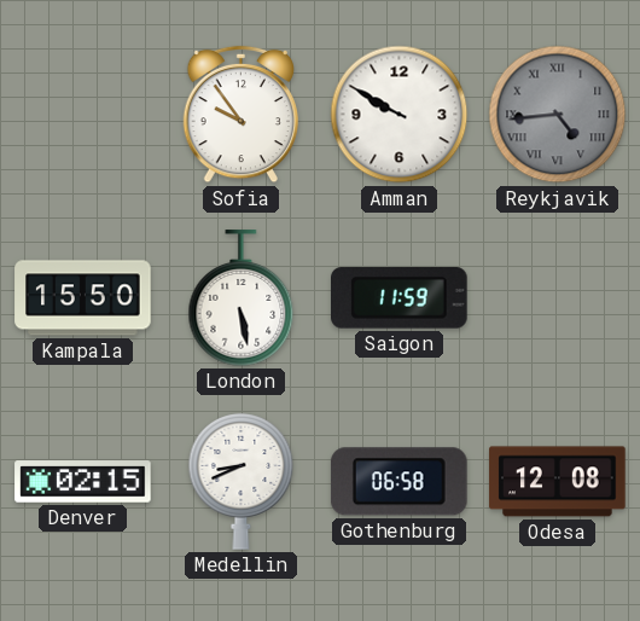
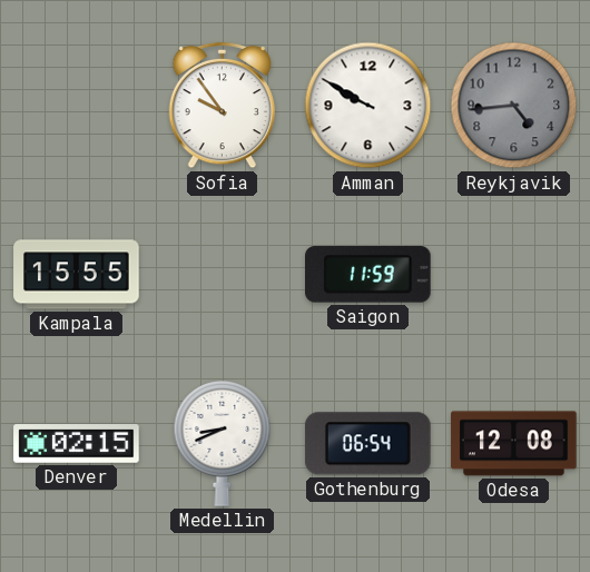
Reykjavik numerals: Roman -> Arabic (514, 106)
Kampala: 15:50 -> 15:55 (77, 275)
London: 5:28 -> none (242, 298)
Gothenburg: 06:58 -> 06:54 (367, 444)
